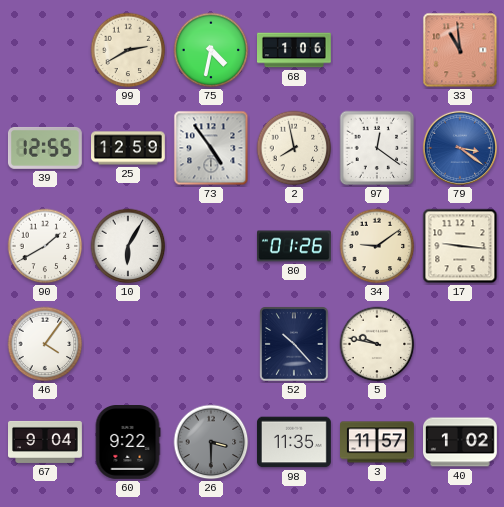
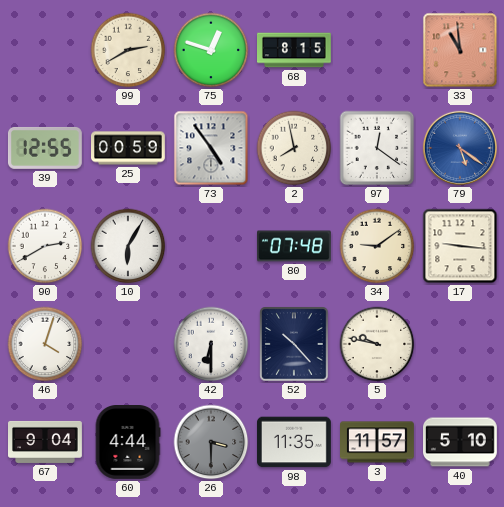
75: 4:32 -> 12:48 (211, 50)
68: 1:06 -> 8:15 (295, 50)
25: 12:59 -> 00:59 (129, 148)
79: 3:21 -> 5:21 (460, 148)
90: 1:40 -> 2:40 (45, 246)
80: 01:26 -> 07:48 (295, 246)
46: 4:06 -> 4:03 (45, 344)
42: none -> 6:30 (211, 344)
60: 9:22 -> 4:44 (128, 443)
40: 1:02 -> 5:10 (461, 442)
